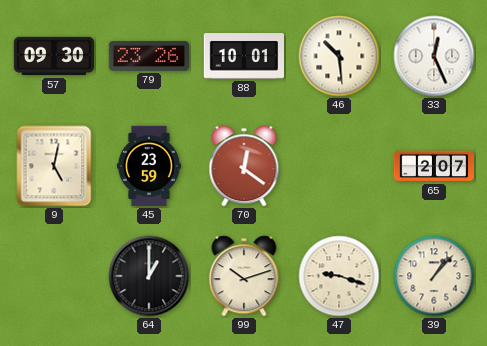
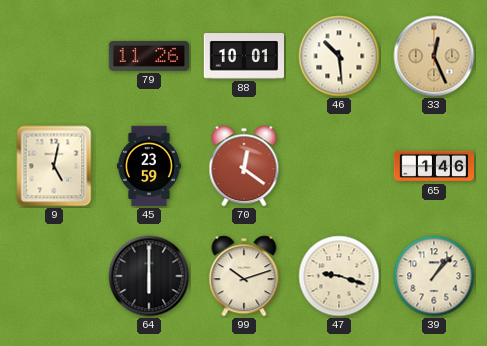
57: 09:30 -> none (54, 56)
79: 23:26 -> 11:26 (148, 56)
33 dial: white -> champagne (434, 56)
65: 2:07 -> 1:46 (434, 166)
64: 1:00 -> 6:00 (149, 276)
